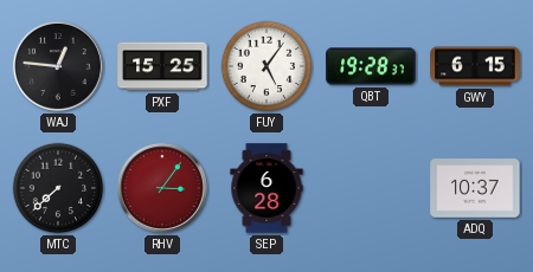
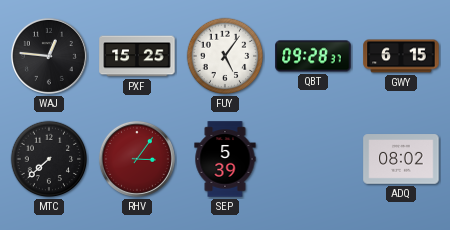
QBT: 19:28 -> 09:28 (313, 56)
SEP: 6:28 -> 5:39 (225, 159)
ADQ: 10:37 -> 08:02 (401, 159)
